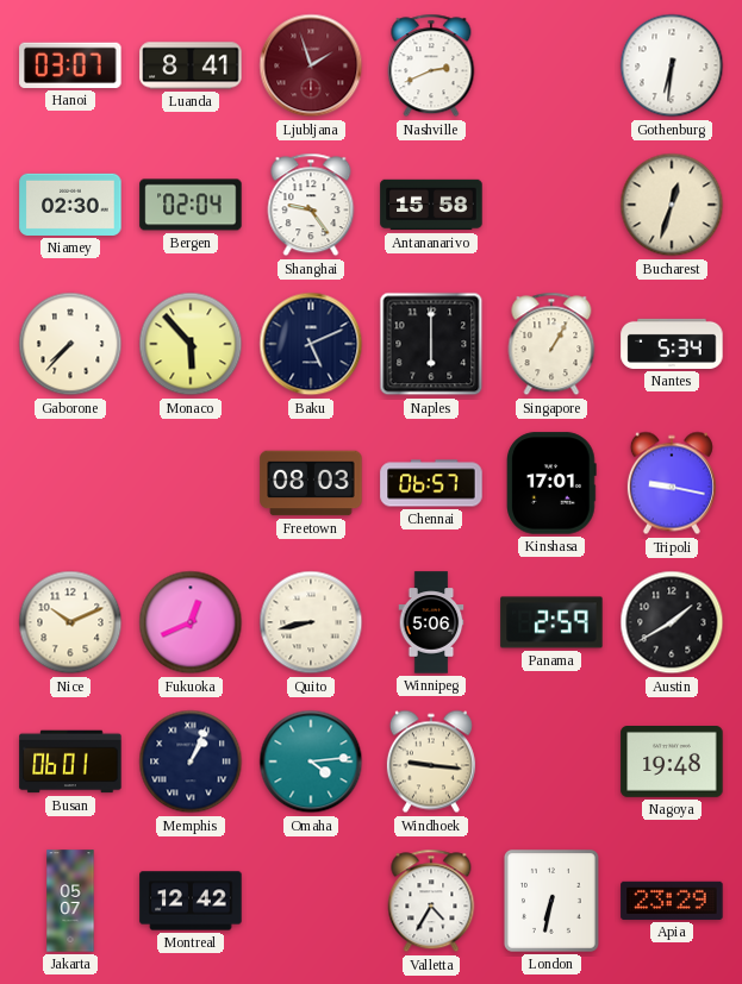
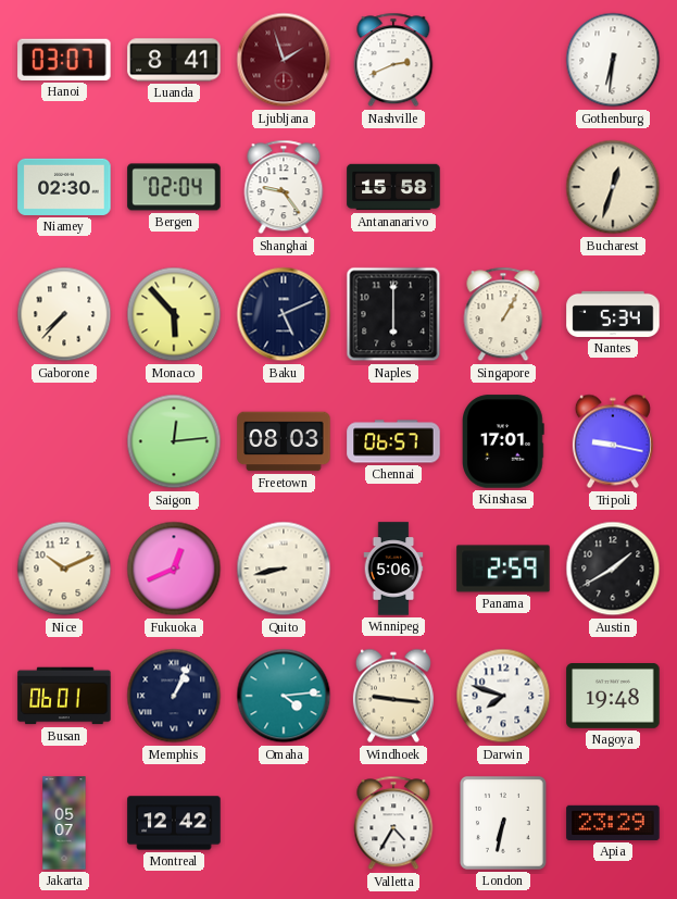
Saigon: none -> 12:14 (174, 441)
Darwin: none -> 7:48 (503, 696)
